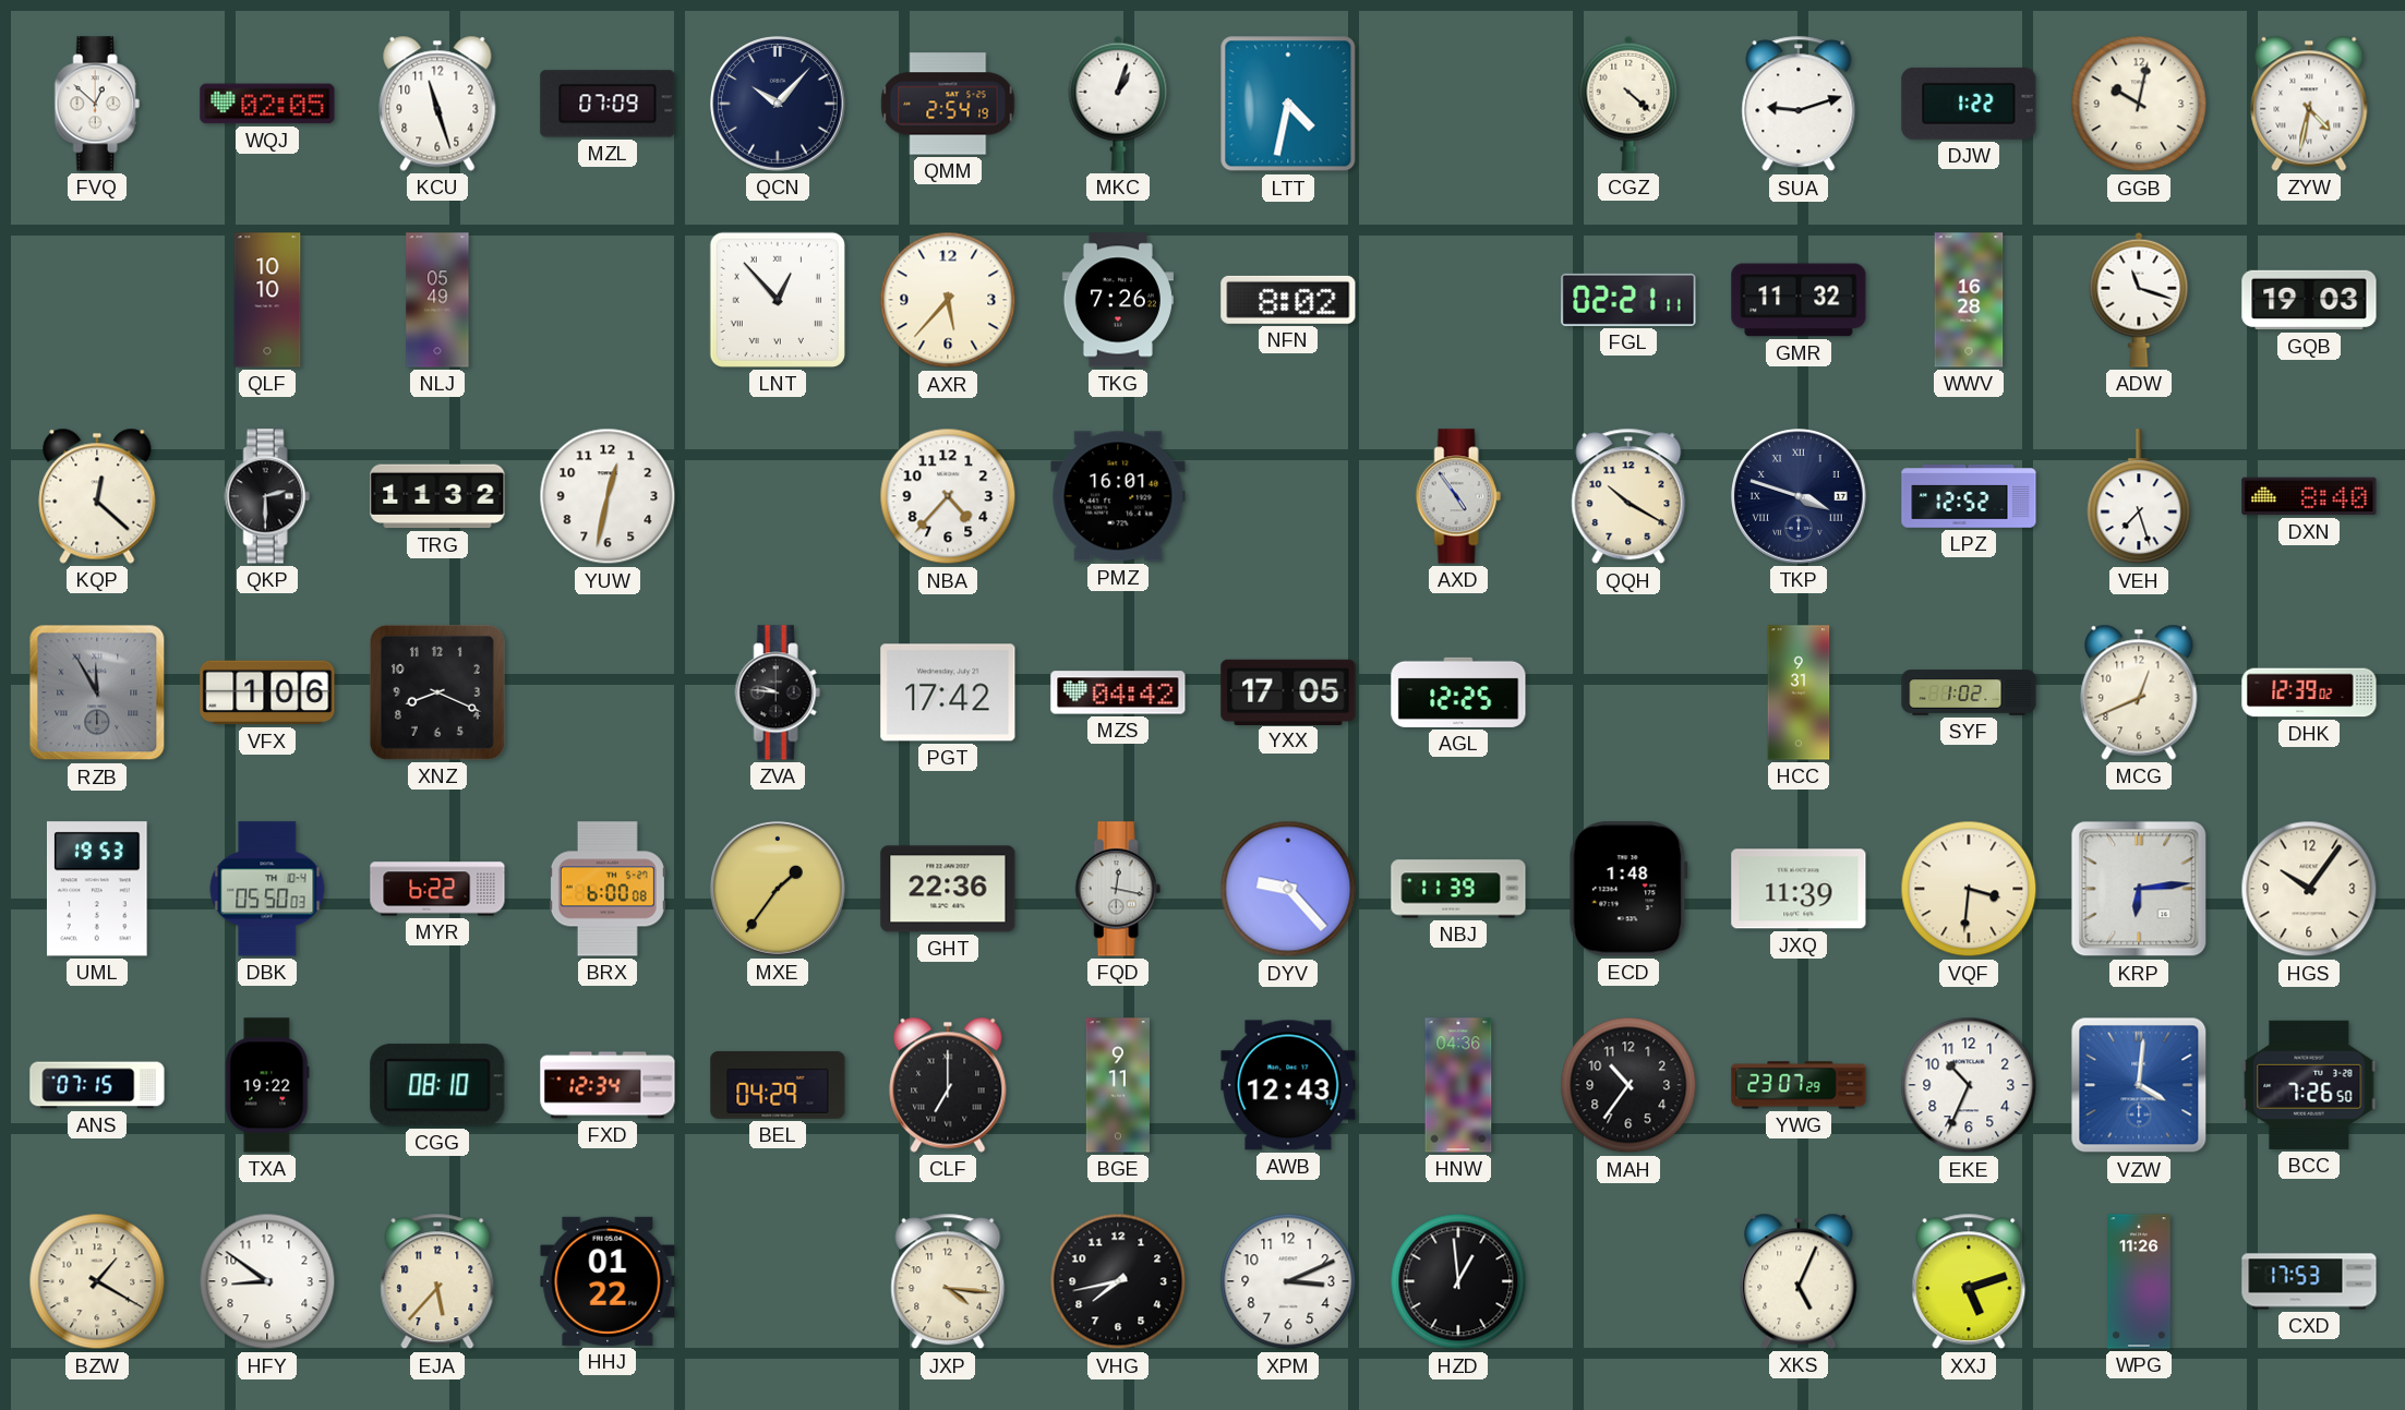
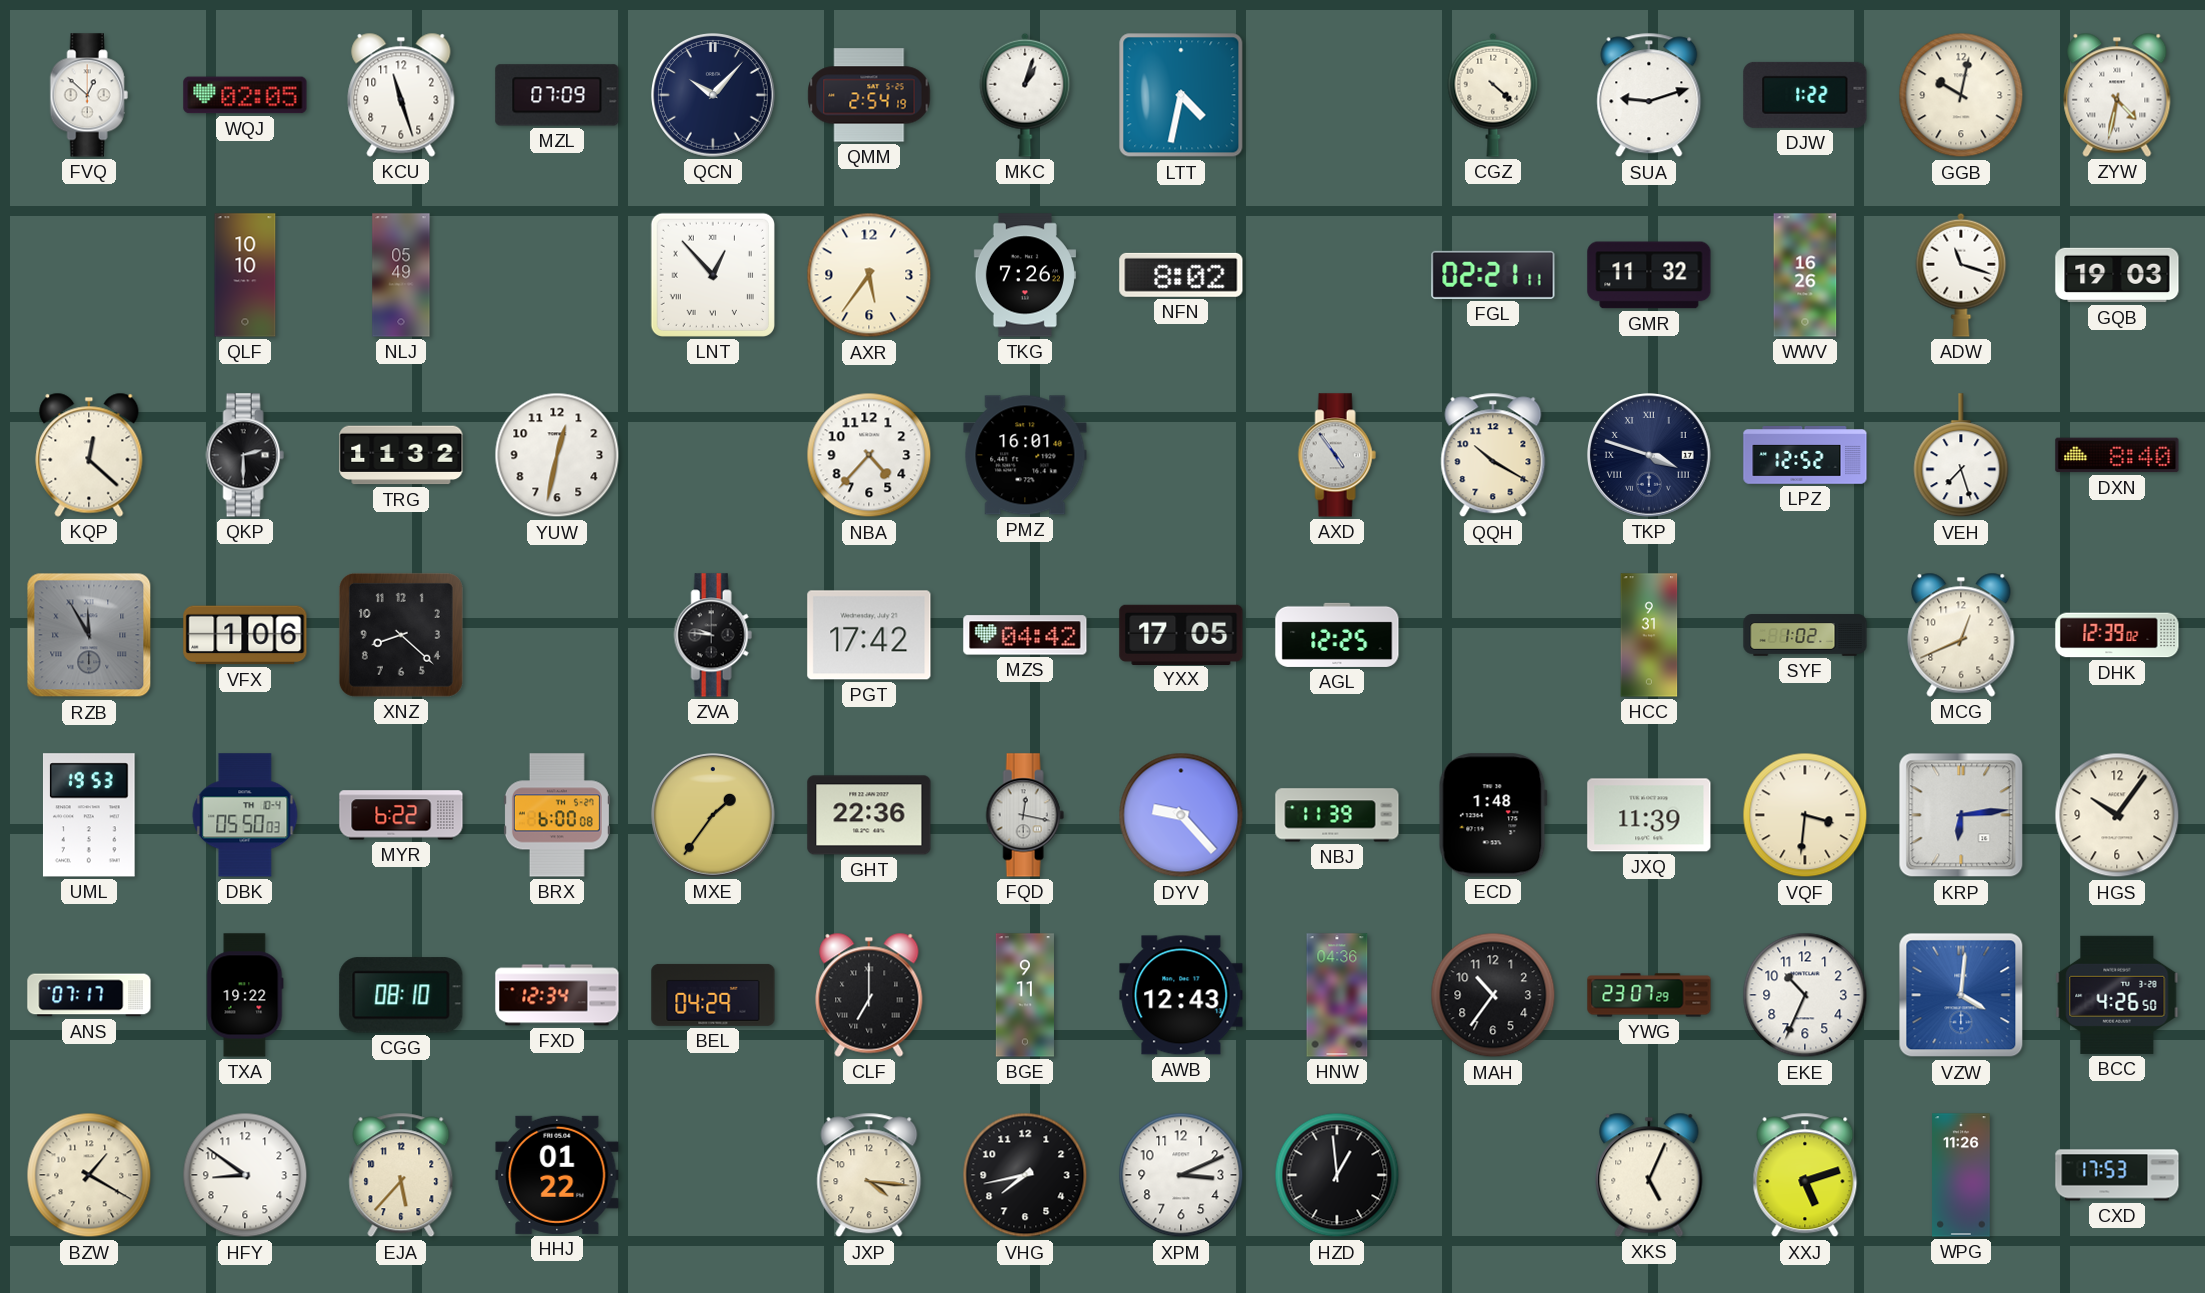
AXR: 5:37 -> 5:36 (869, 275)
WWV: 16:28 -> 16:26 (1805, 275)
XNZ: 8:19 -> 8:22 (401, 635)
ANS: 07:15 -> 07:17 (89, 995)
BCC: 7:26 -> 4:26 (2117, 995)
